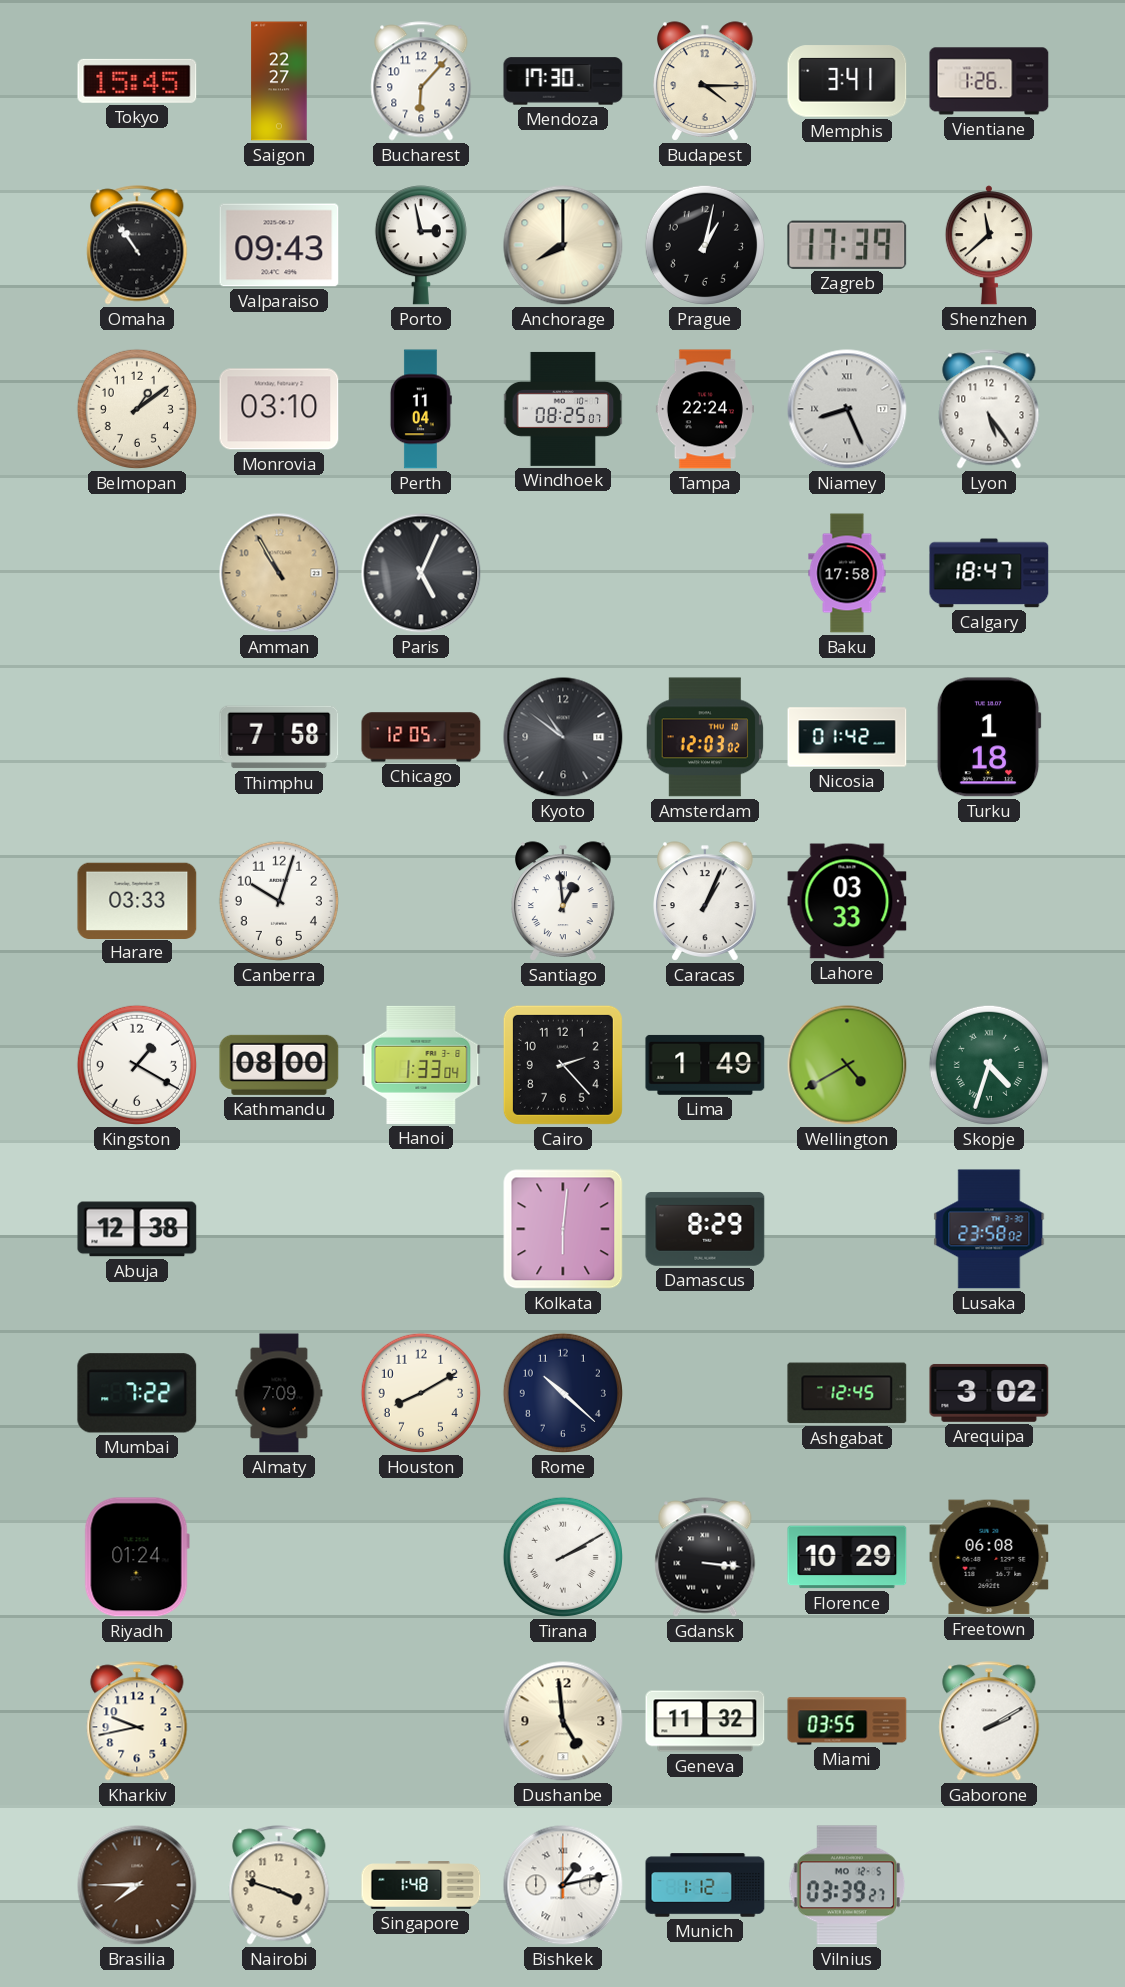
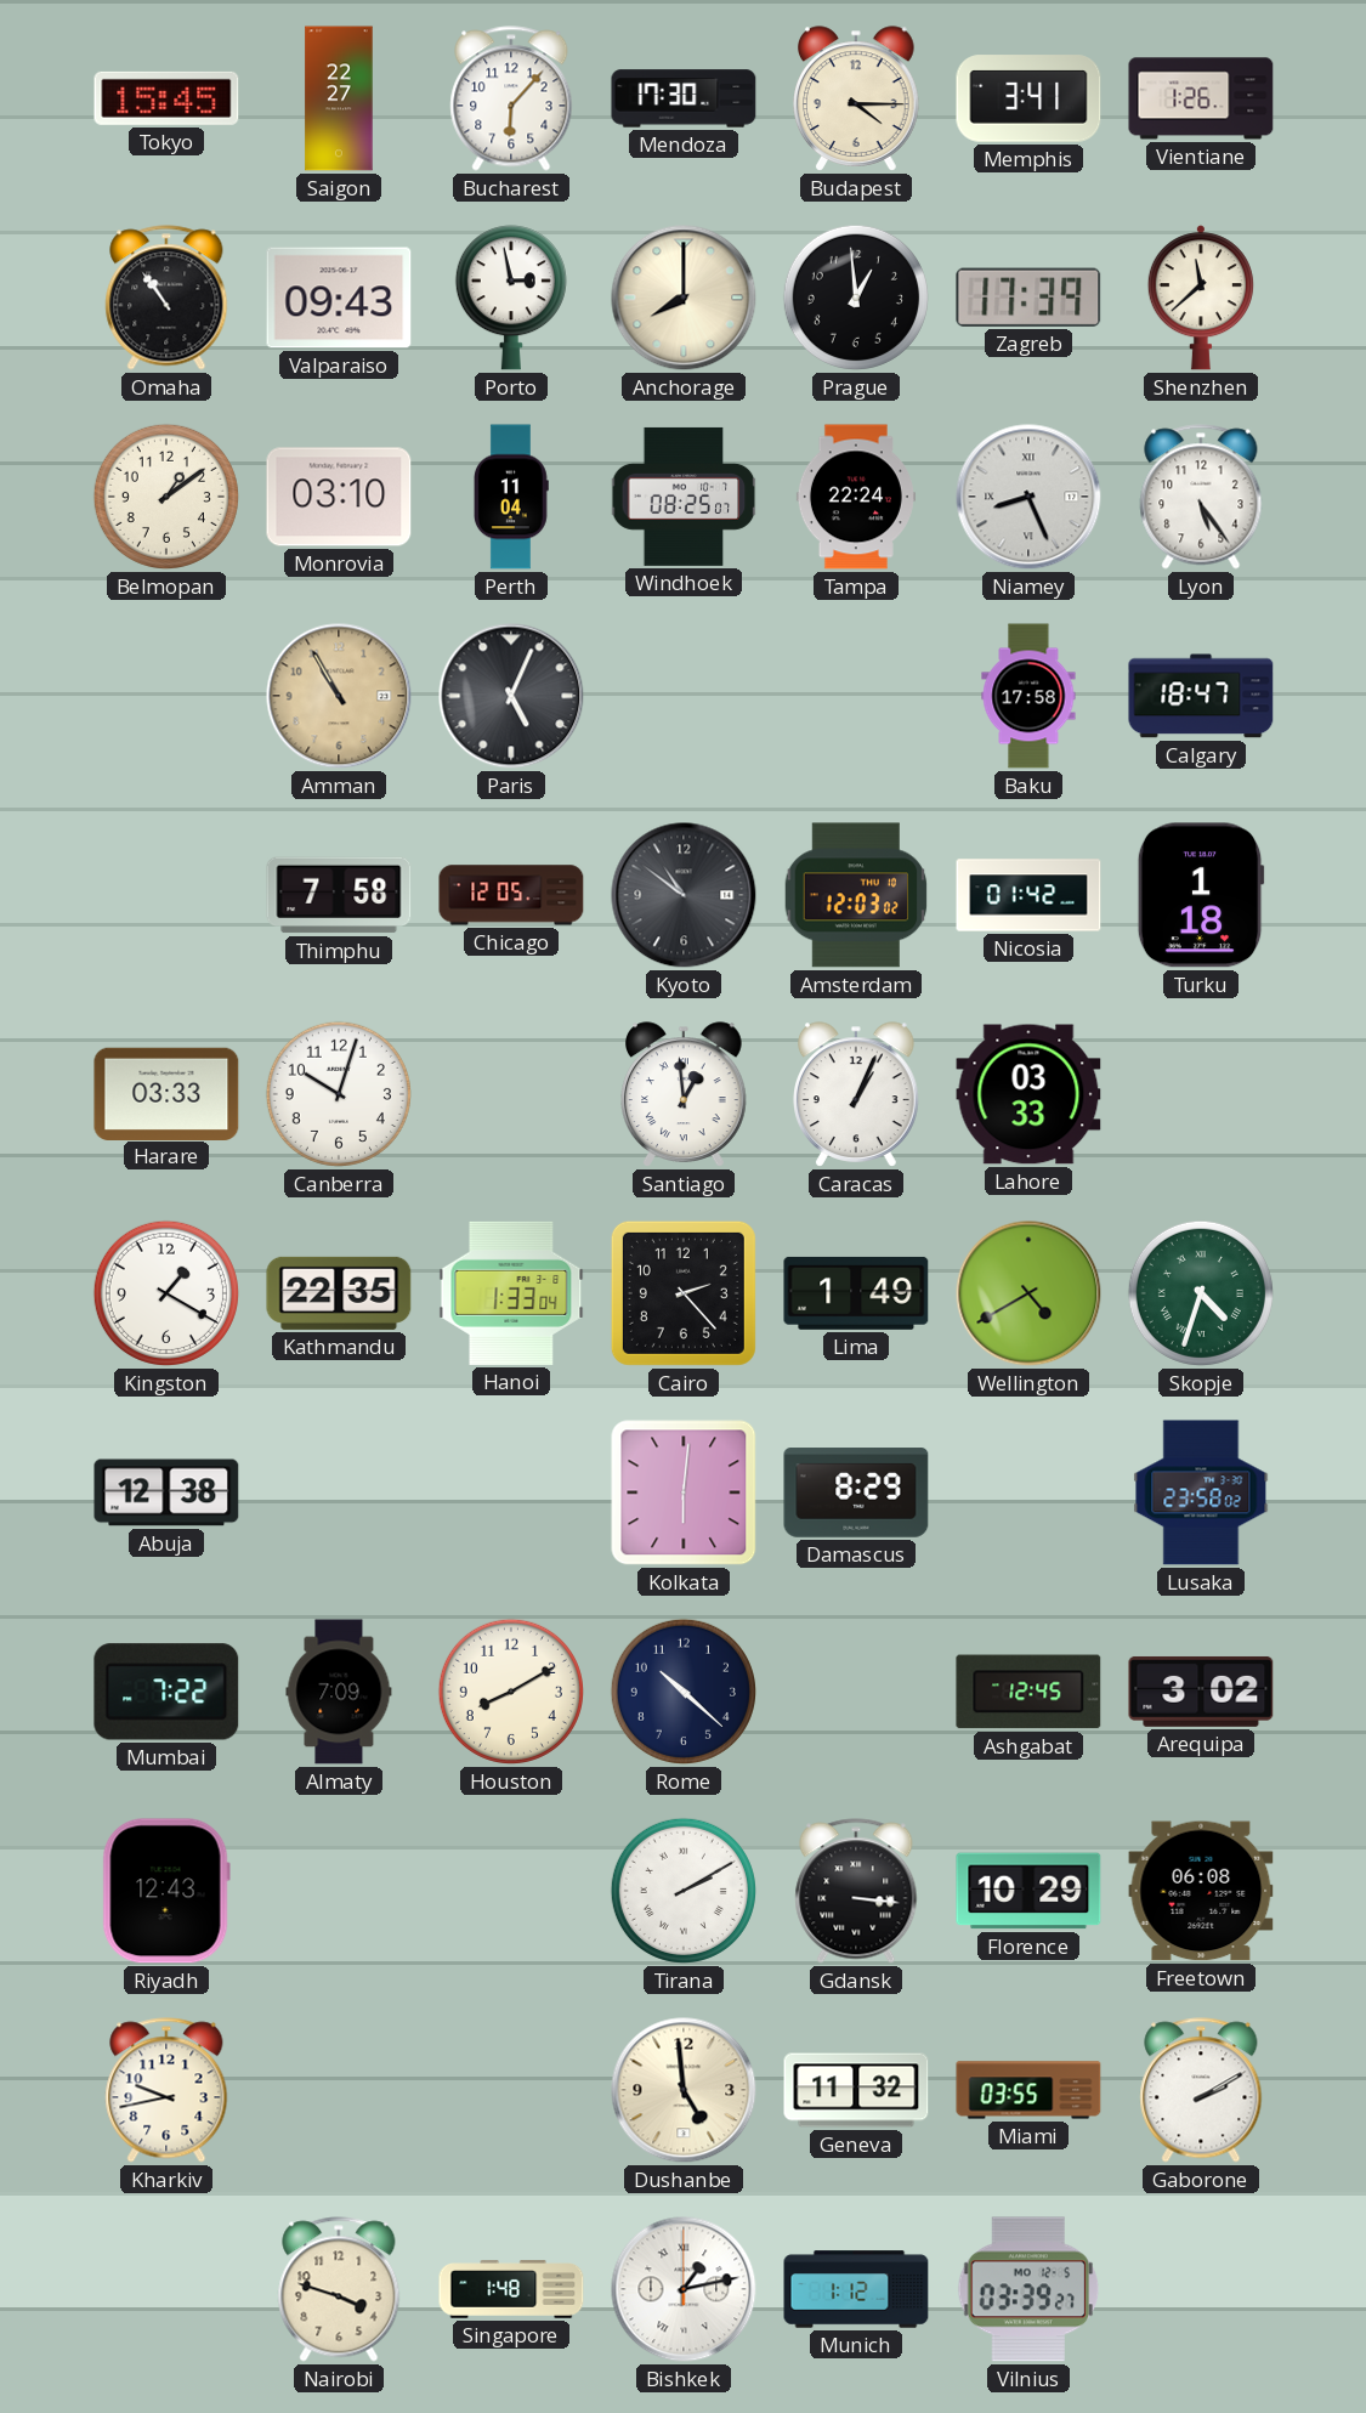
Prague: 1:02 -> 12:59 (856, 298)
Kathmandu: 08:00 -> 22:35 (339, 1293)
Riyadh: 01:24 -> 12:43 (166, 1891)
Brasilia: 7:45 -> none (137, 1885)
